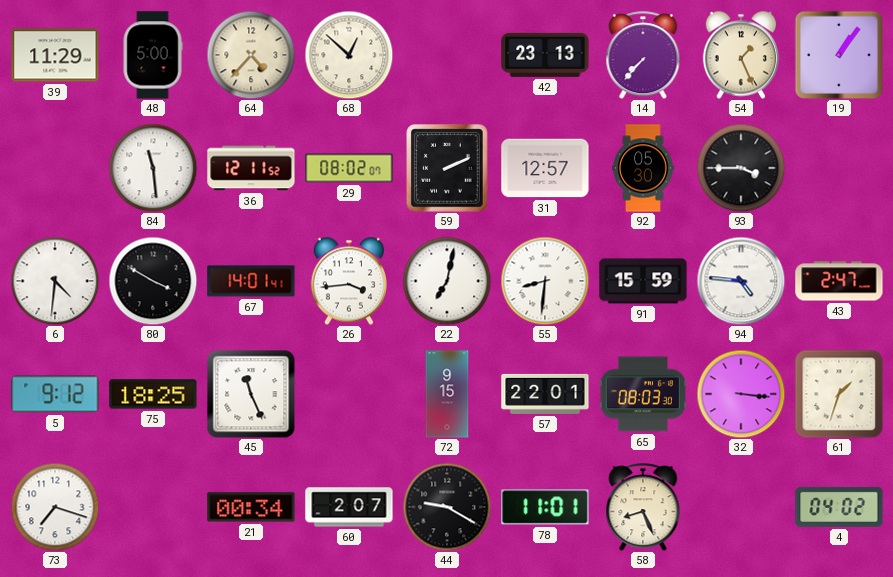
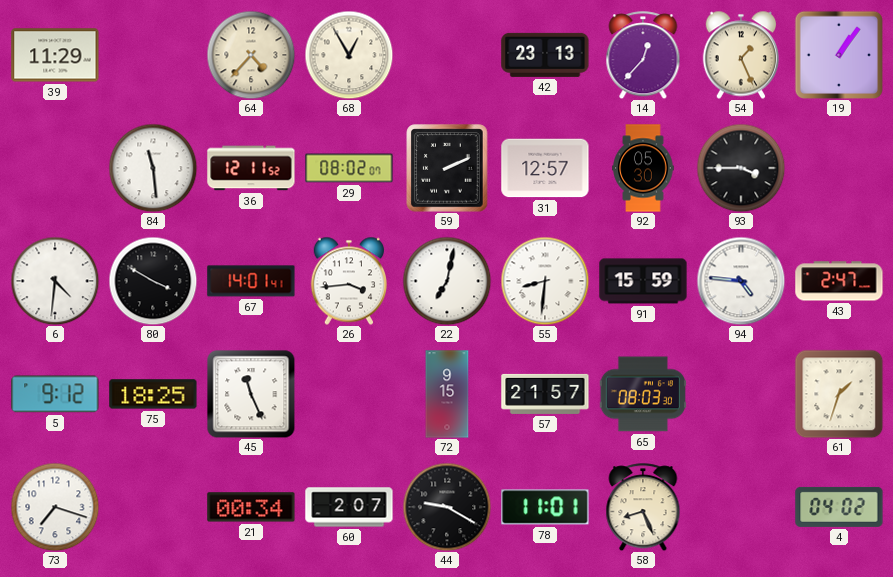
48: 5:00 -> none (153, 55)
68: 12:52 -> 12:55 (349, 55)
14: 7:37 -> 12:37 (643, 55)
57: 22:01 -> 21:57 (545, 394)
32: 3:16 -> none (741, 394)
